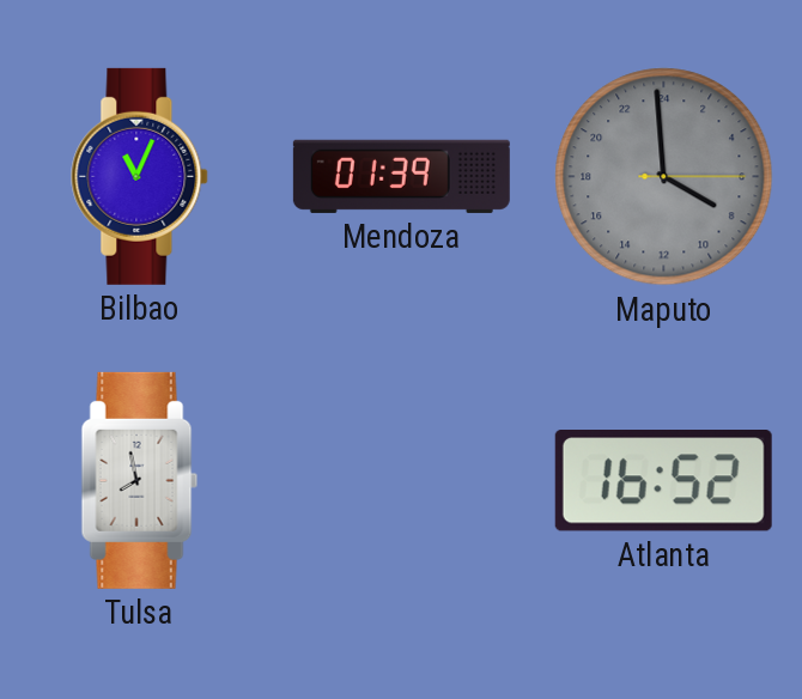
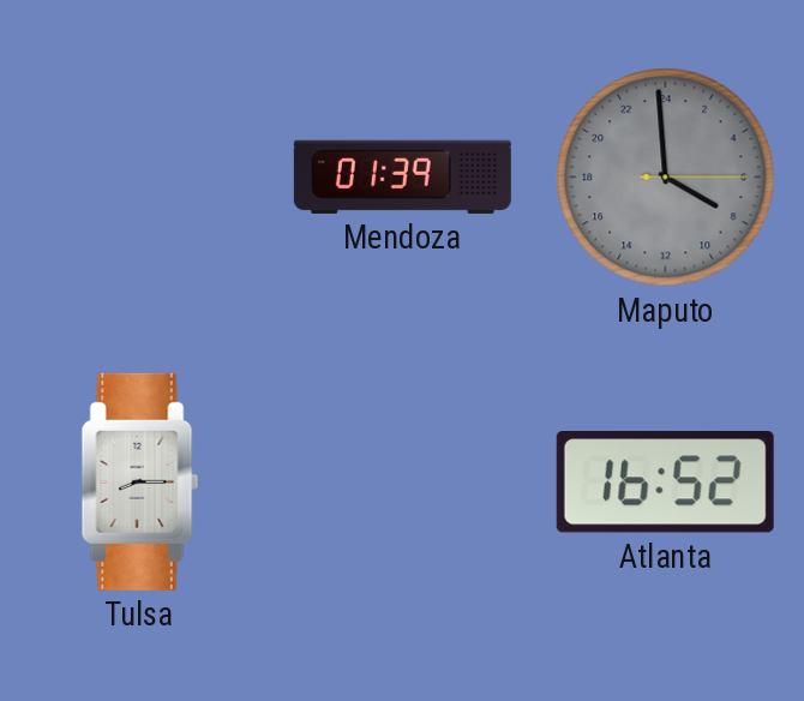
Bilbao: 11:04 -> none (140, 176)
Tulsa: 7:58 -> 8:15 (140, 481)
